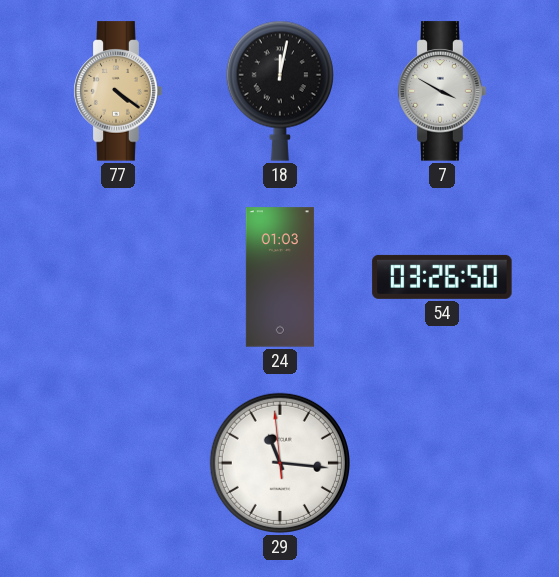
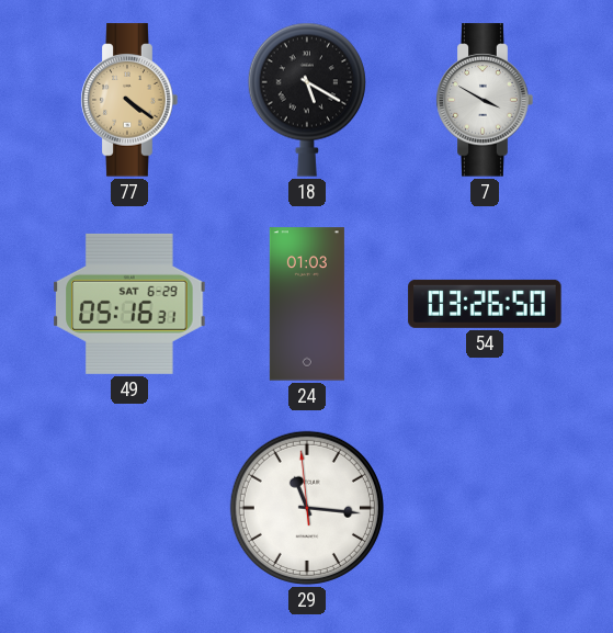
18: 12:02 -> 5:20 (307, 100)
49: none -> 05:16 (129, 304)
